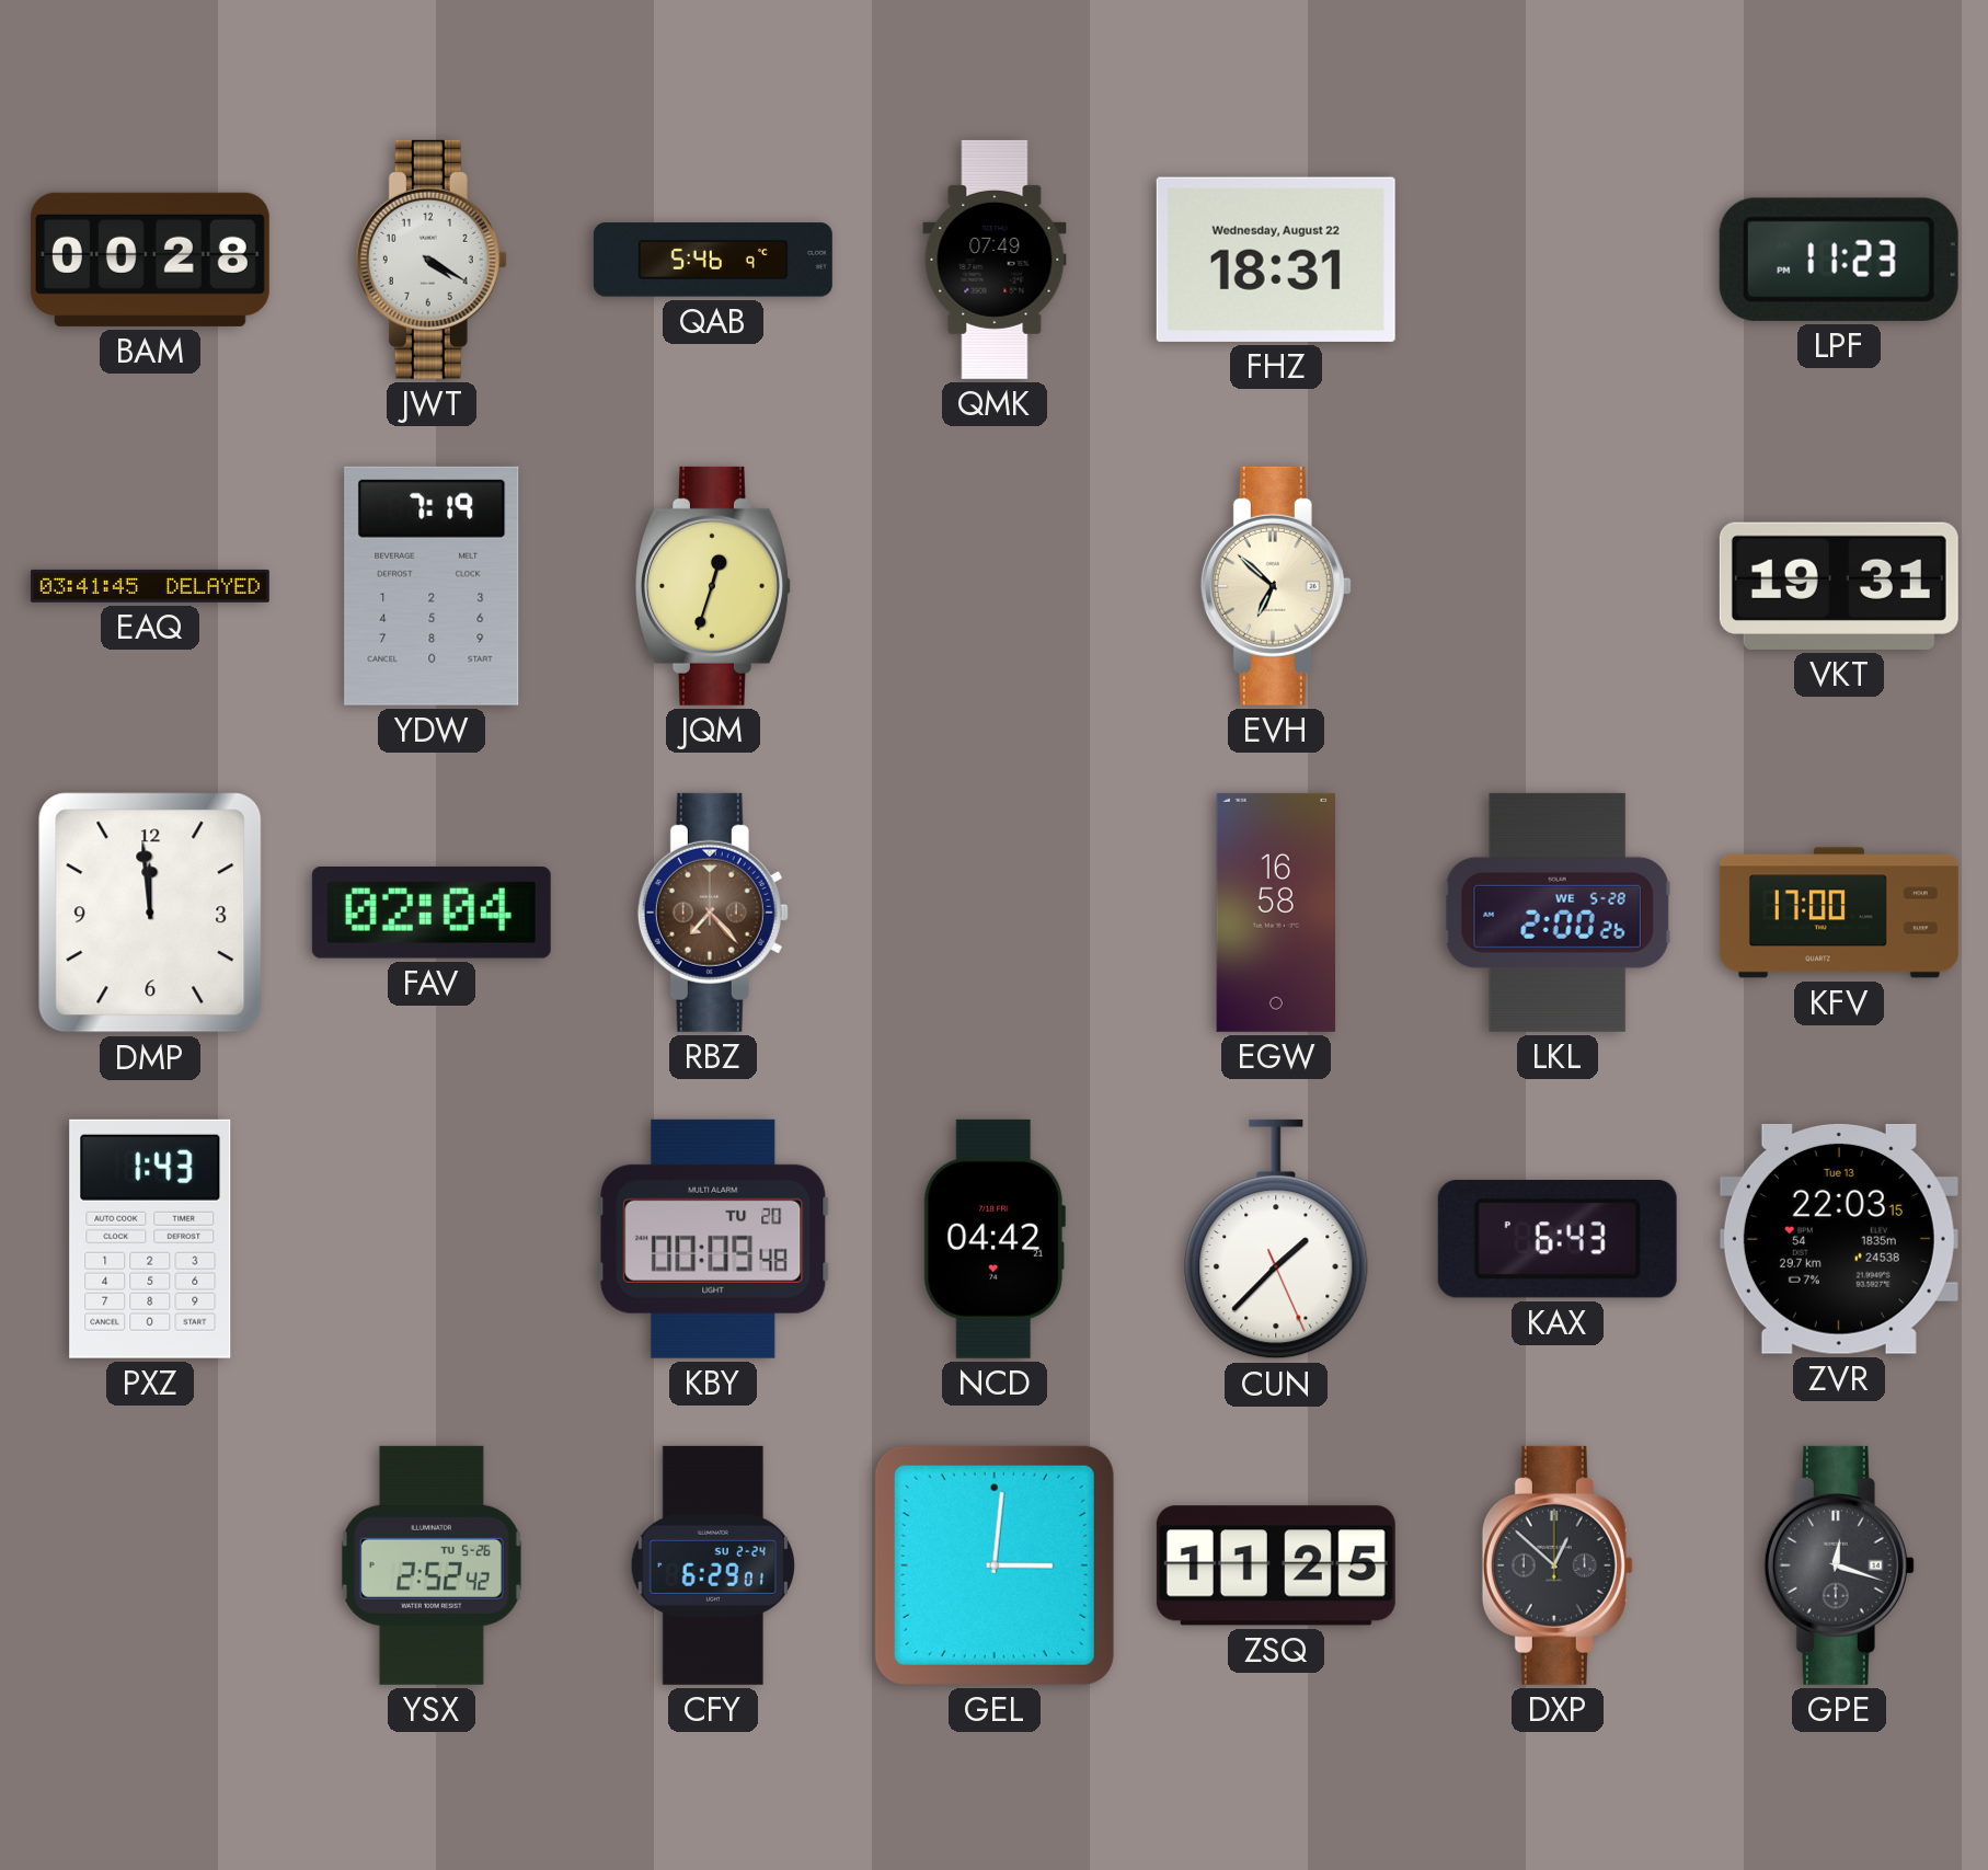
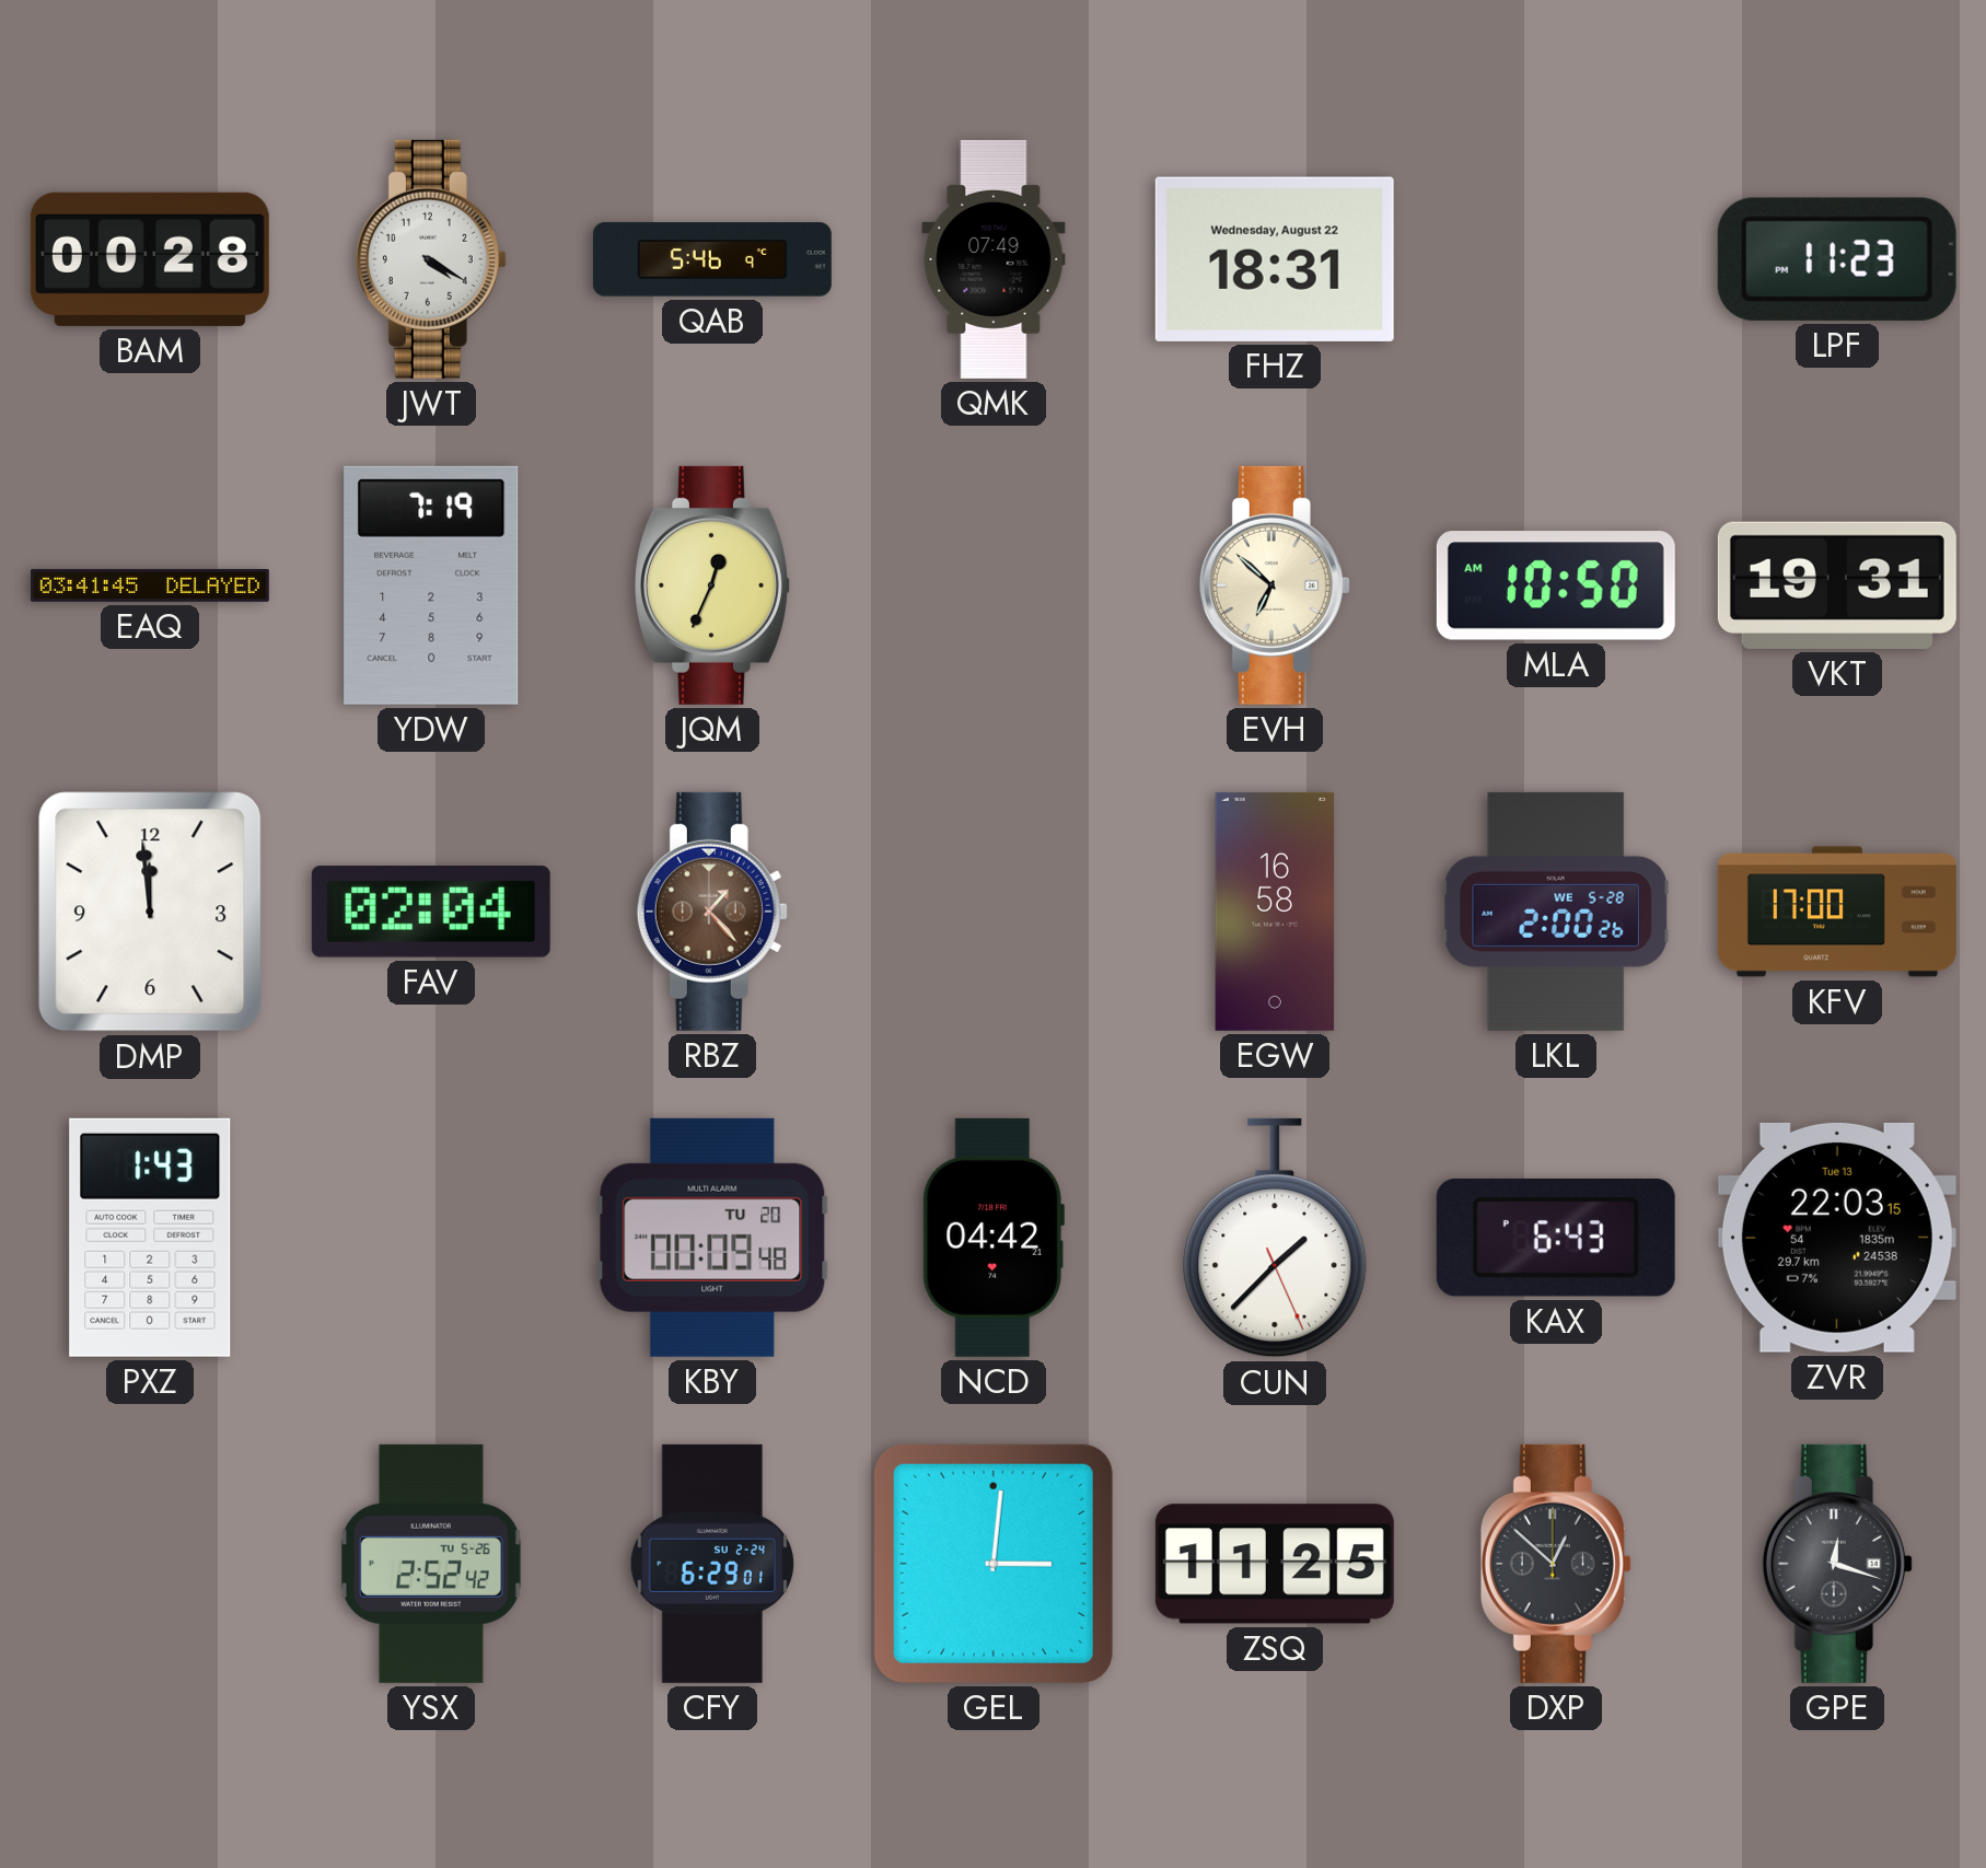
JQM: 12:33 -> 12:34 (712, 585)
MLA: none -> 10:50 (1556, 585)
RBZ: 7:23 -> 1:23 (712, 912)
